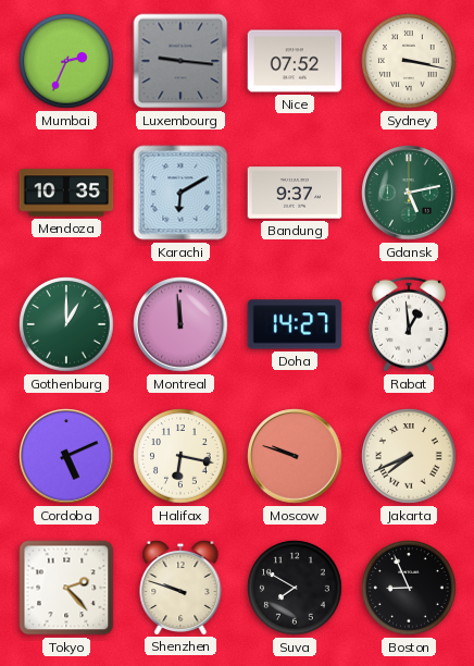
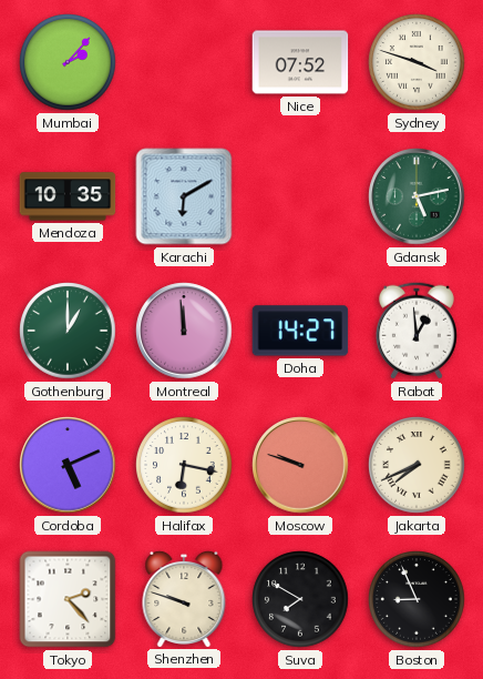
Mumbai: 2:34 -> 2:07 (68, 62)
Luxembourg: 9:16 -> none (180, 61)
Sydney: 3:17 -> 3:48 (417, 62)
Bandung: 9:37 -> none (295, 193)
